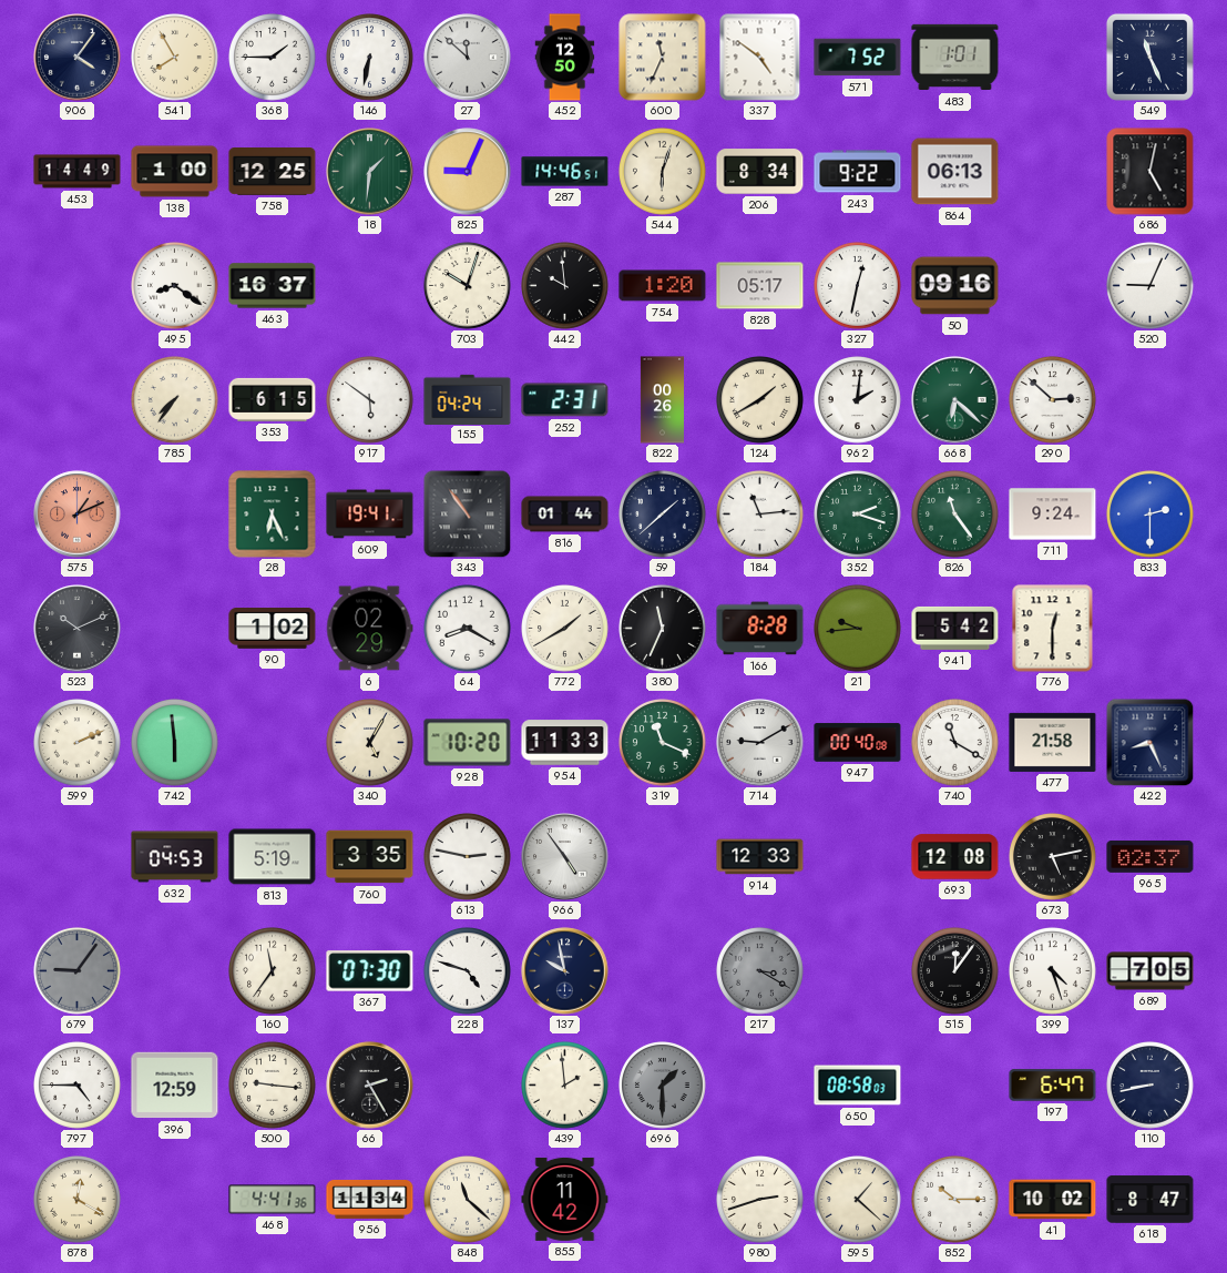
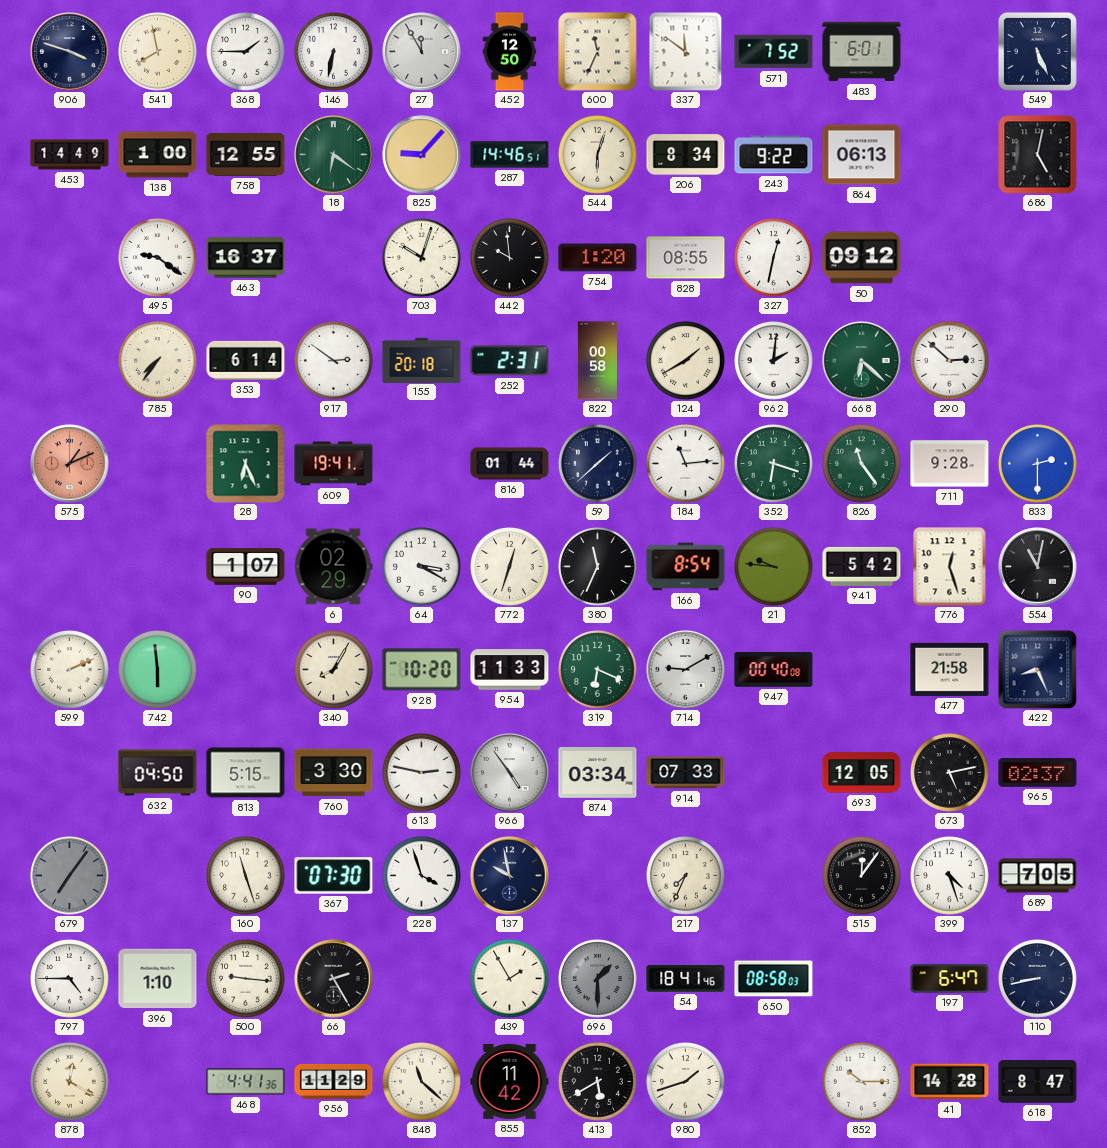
906: 4:06 -> 3:48 (70, 52)
541: 7:55 -> 7:58 (158, 52)
27: 11:52 -> 11:55 (422, 52)
337: 4:51 -> 11:51 (686, 52)
483: 1:01 -> 6:01 (862, 52)
549: 11:26 -> 5:26 (1037, 51)
758: 12:25 -> 12:55 (246, 155)
18: 1:31 -> 6:21 (334, 155)
825: 9:04 -> 9:07 (422, 155)
495: 8:21 -> 9:21 (158, 258)
828: 05:17 -> 08:55 (686, 258)
50: 09:16 -> 09:12 (862, 258)
520: 9:04 -> none (1151, 286)
353: 6:15 -> 6:14 (246, 360)
917: 5:51 -> 2:51 (334, 361)
155: 04:24 -> 20:18 (422, 360)
822: 00:26 -> 00:58 (597, 361)
343: 10:54 -> none (467, 513)
352: 2:18 -> 6:18 (774, 464)
711: 9:24 -> 9:28 (950, 464)
523: 10:11 -> none (78, 629)
90: 1:02 -> 1:07 (246, 567)
64: 8:20 -> 3:20 (422, 567)
772: 1:40 -> 12:33 (510, 567)
166: 8:28 -> 8:54 (686, 567)
21: 9:44 -> 9:46 (774, 567)
776: 12:30 -> 12:27 (950, 567)
554: none -> 11:02 (1038, 567)
340: 5:05 -> 8:05 (334, 670)
319: 11:19 -> 6:19 (598, 670)
740: 11:20 -> none (955, 743)
632: 04:53 -> 04:50 (158, 773)
813: 5:19 -> 5:15 (246, 773)
760: 3:35 -> 3:30 (334, 773)
874: none -> 03:34 (598, 773)
914: 12:33 -> 07:33 (686, 773)
693: 12:08 -> 12:05 (862, 773)
679: 9:06 -> 7:06 (70, 876)
160: 11:36 -> 11:27 (246, 876)
228: 4:48 -> 3:57 (422, 876)
217: 3:20 -> 7:34 (686, 876)
217 dial: grey -> cream (686, 876)
396: 12:59 -> 1:10 (158, 979)
439: 1:59 -> 1:55 (510, 979)
54: none -> 18:41 (686, 979)
956: 11:34 -> 11:29 (334, 1081)
413: none -> 5:40 (598, 1082)
980: 2:42 -> 1:42 (686, 1082)
595: 1:22 -> none (858, 1200)
41: 10:02 -> 14:28 (950, 1082)
